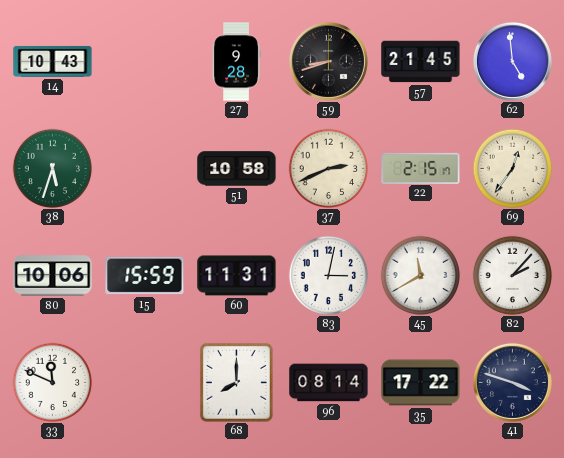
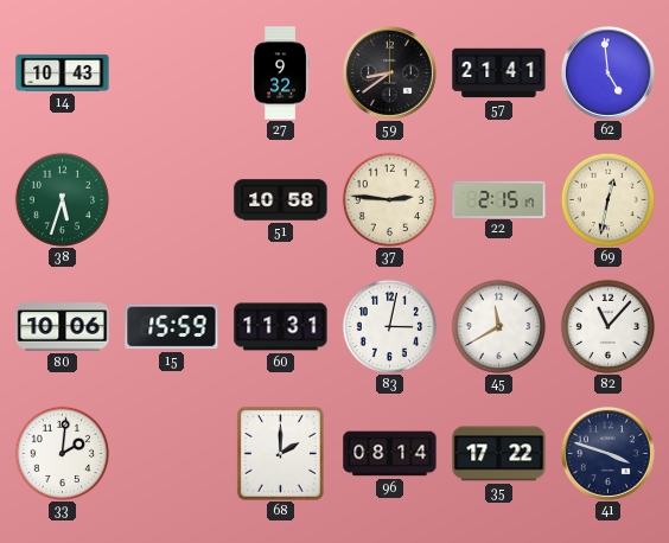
27: 9:28 -> 9:32 (280, 74)
59: 8:42 -> 8:39 (389, 72)
57: 21:45 -> 21:41 (499, 74)
37: 2:41 -> 2:46 (389, 199)
69: 12:36 -> 12:32 (607, 199)
82: 2:07 -> 11:07 (607, 326)
33: 11:49 -> 2:01 (62, 453)
68: 8:00 -> 2:00 (280, 453)
